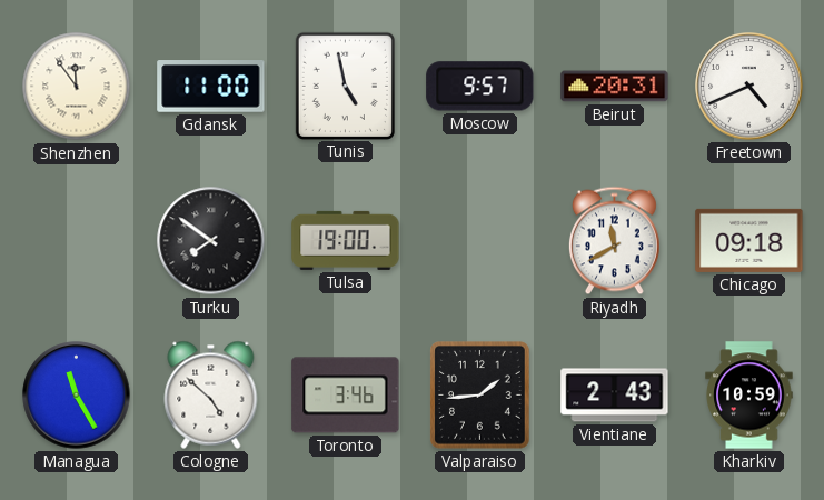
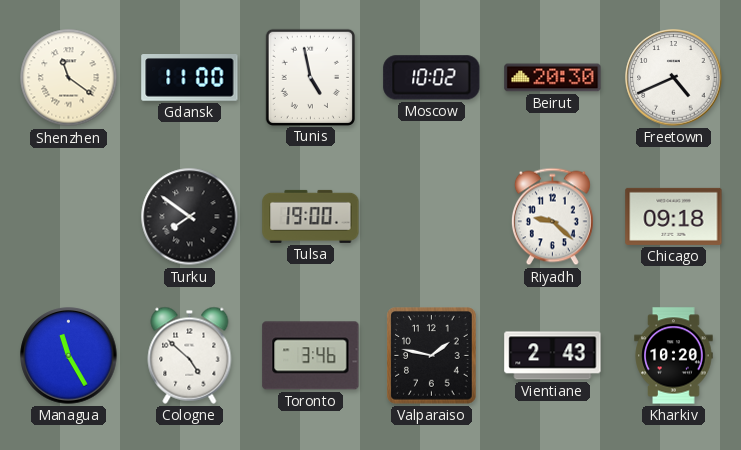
Shenzhen: 11:54 -> 11:21 (69, 78)
Moscow: 9:57 -> 10:02 (432, 78)
Beirut: 20:31 -> 20:30 (553, 78)
Riyadh: 11:40 -> 9:22 (552, 217)
Valparaiso: 1:44 -> 1:47 (432, 356)
Kharkiv: 10:59 -> 10:20 (674, 356)
